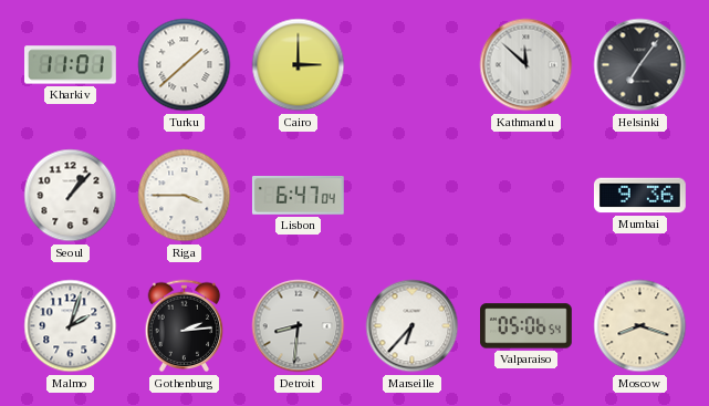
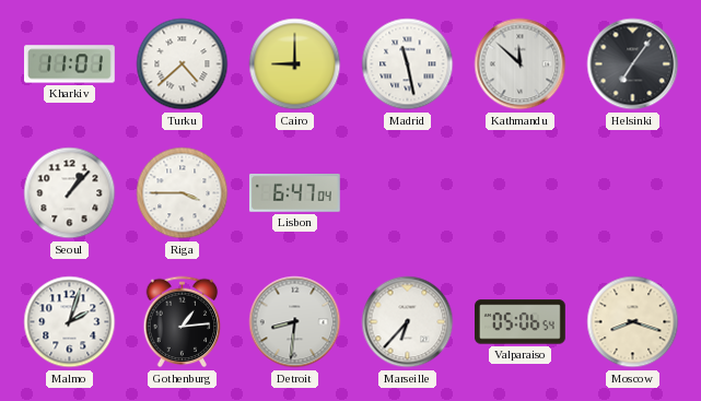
Turku: 1:38 -> 4:38 (183, 64)
Cairo: 3:00 -> 9:00 (295, 64)
Madrid: none -> 11:28 (408, 64)
Mumbai: 9:36 -> none (639, 196)
Gothenburg: 2:14 -> 1:14 (183, 322)
